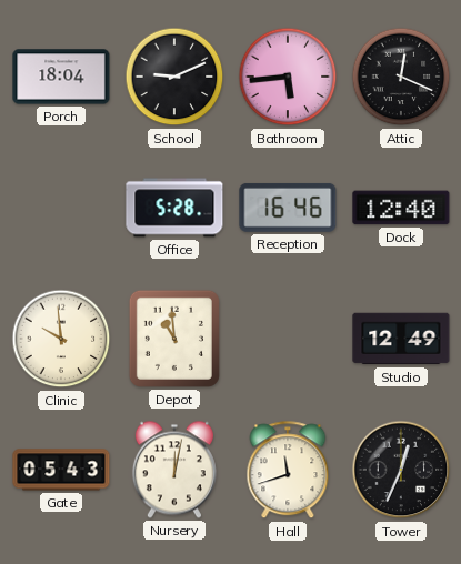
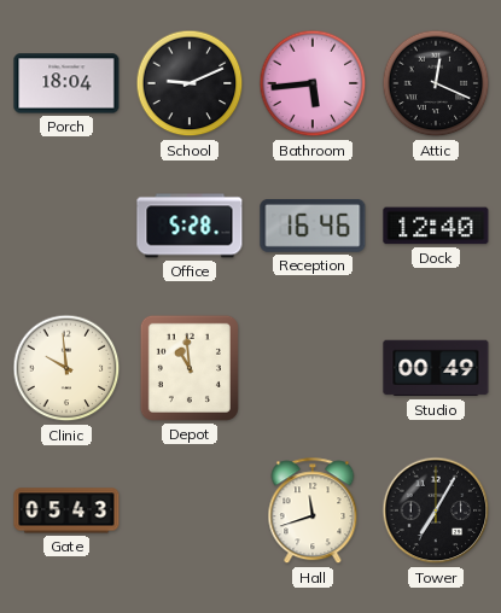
Studio: 12:49 -> 00:49 (436, 368)
Nursery: 12:02 -> none (174, 470)
Tower: 12:34 -> 7:05 (436, 510)
